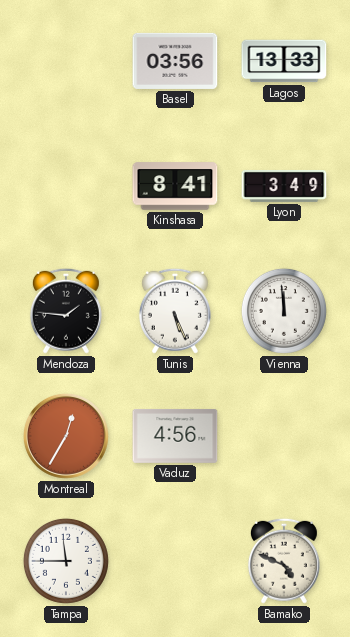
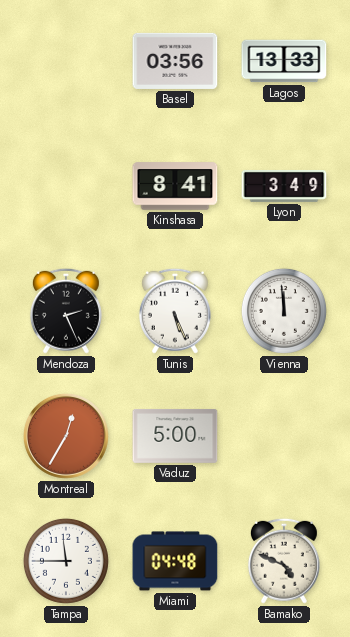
Mendoza: 1:46 -> 2:26 (66, 311)
Vaduz: 4:56 -> 5:00 (175, 436)
Miami: none -> 04:48 (175, 561)
